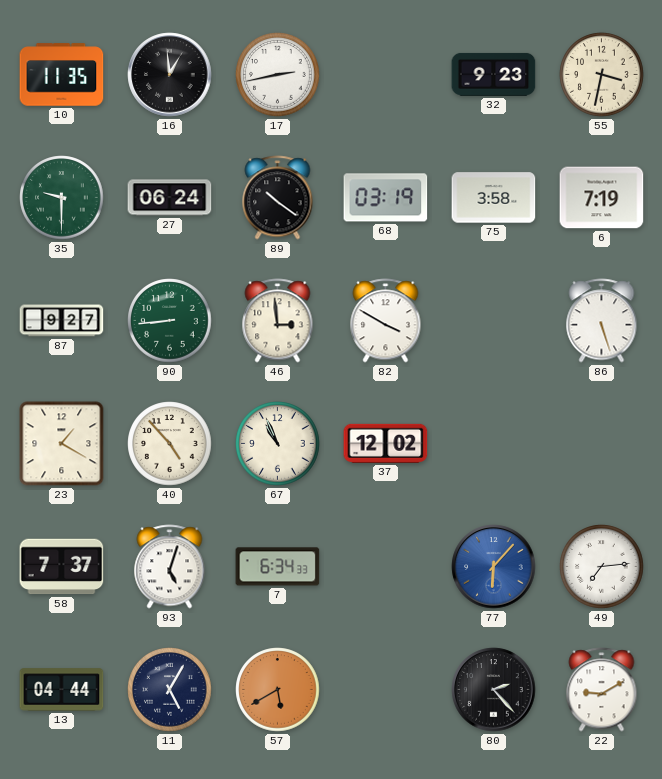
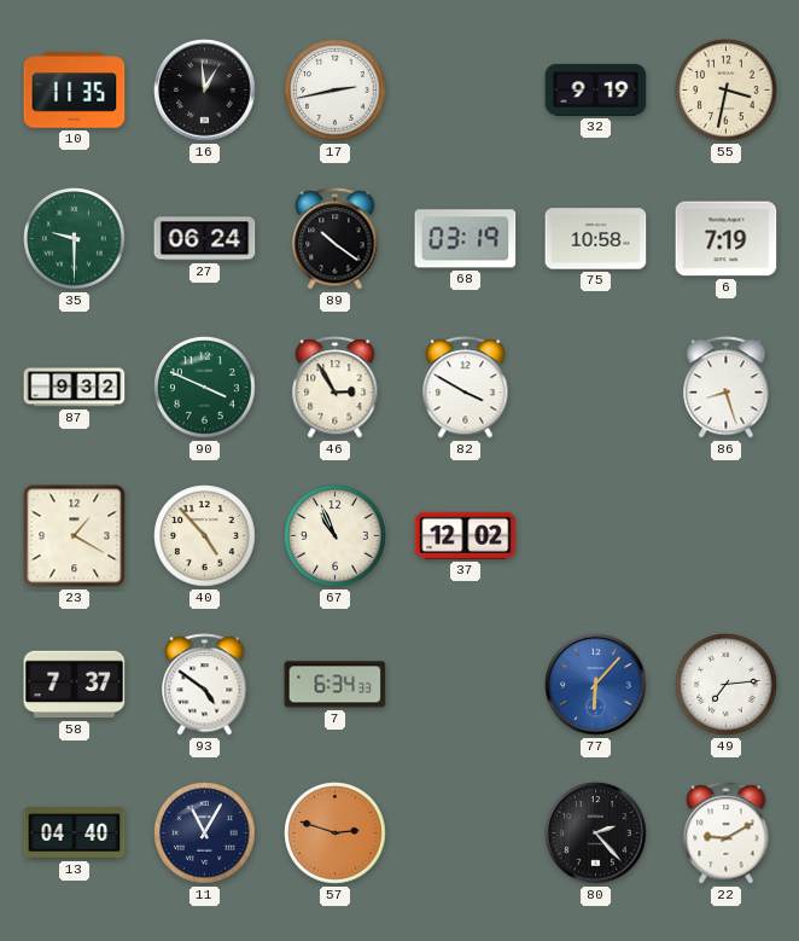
32: 9:23 -> 9:19 (596, 89)
75: 3:58 -> 10:58 (596, 239)
87: 9:27 -> 9:32 (75, 388)
90: 8:44 -> 3:49 (205, 388)
46: 2:59 -> 2:55 (336, 388)
86: 5:27 -> 8:27 (727, 388)
93: 5:03 -> 4:51 (205, 685)
13: 04:44 -> 04:40 (75, 833)
11: 5:05 -> 11:05 (205, 833)
57: 5:40 -> 2:48 (336, 833)
